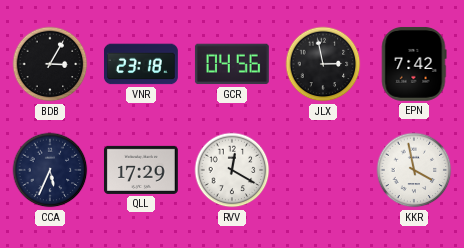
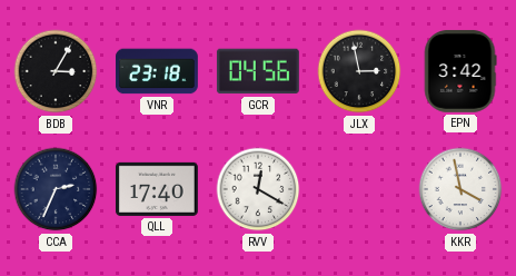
EPN: 7:42 -> 3:42 (460, 71)
CCA: 5:34 -> 2:34 (56, 189)
QLL: 17:29 -> 17:40 (157, 189)
